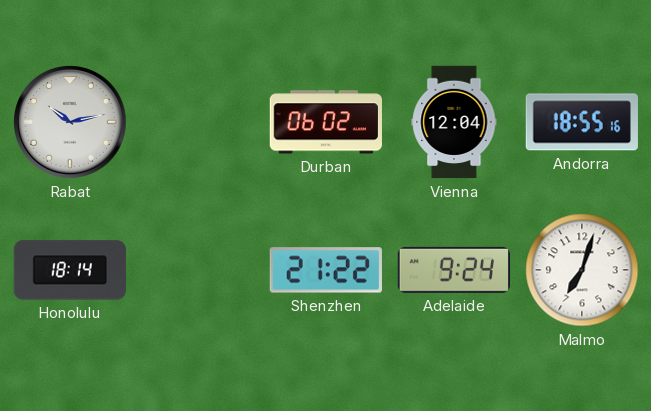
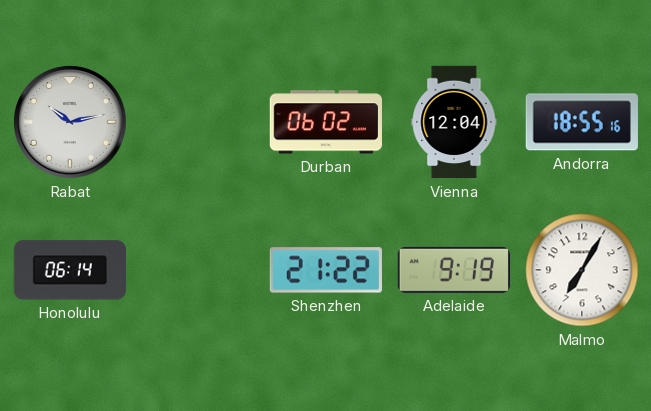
Honolulu: 18:14 -> 06:14 (70, 270)
Adelaide: 9:24 -> 9:19 (454, 270)
Malmo: 7:03 -> 7:05 (582, 270)
